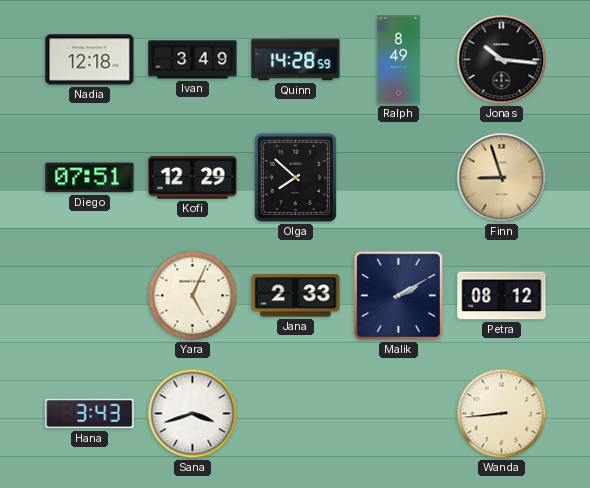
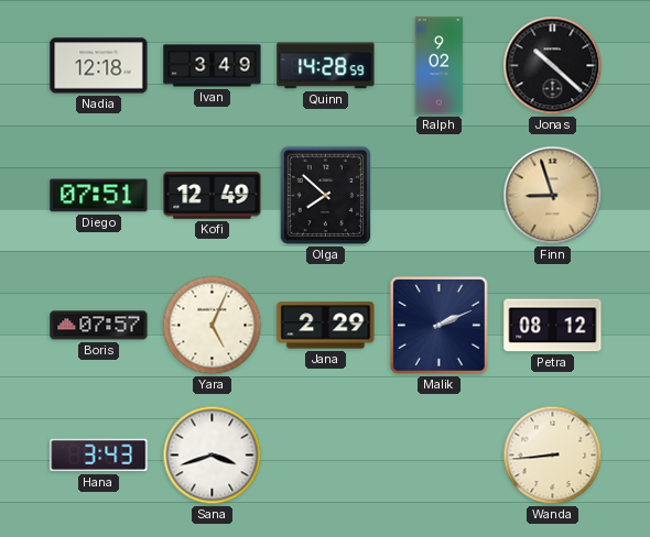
Ralph: 8:49 -> 9:02 (440, 66)
Jonas: 10:16 -> 10:22 (553, 66)
Kofi: 12:29 -> 12:49 (213, 196)
Boris: none -> 07:57 (99, 326)
Jana: 2:33 -> 2:29 (326, 326)
Malik: 2:10 -> 2:11 (438, 325)
